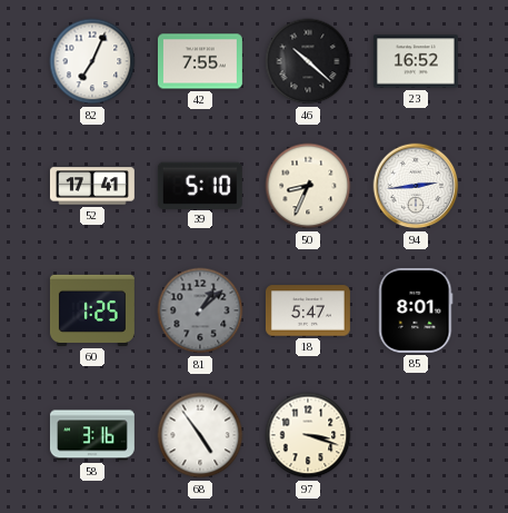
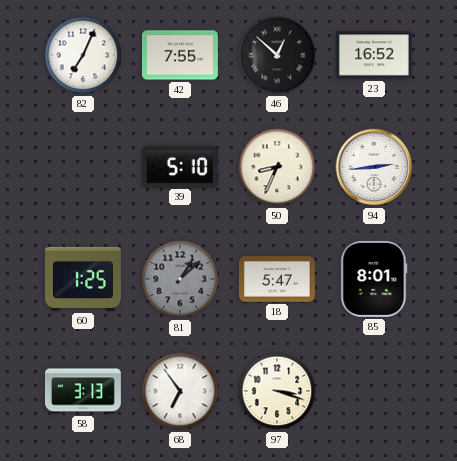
46: 10:22 -> 12:52 (277, 55)
52: 17:41 -> none (92, 186)
58: 3:16 -> 3:13 (83, 391)
68: 4:54 -> 6:54 (180, 391)
